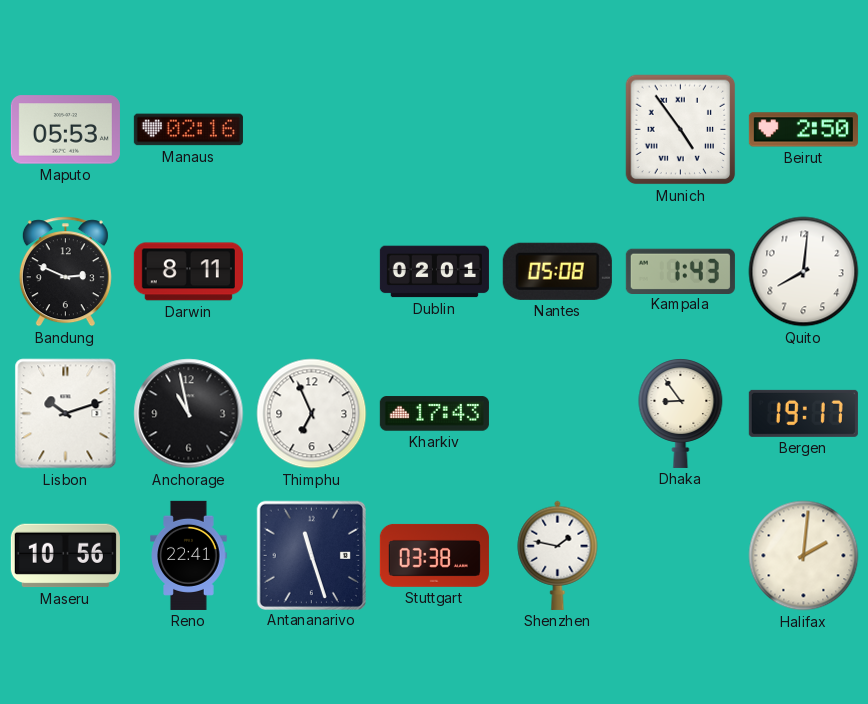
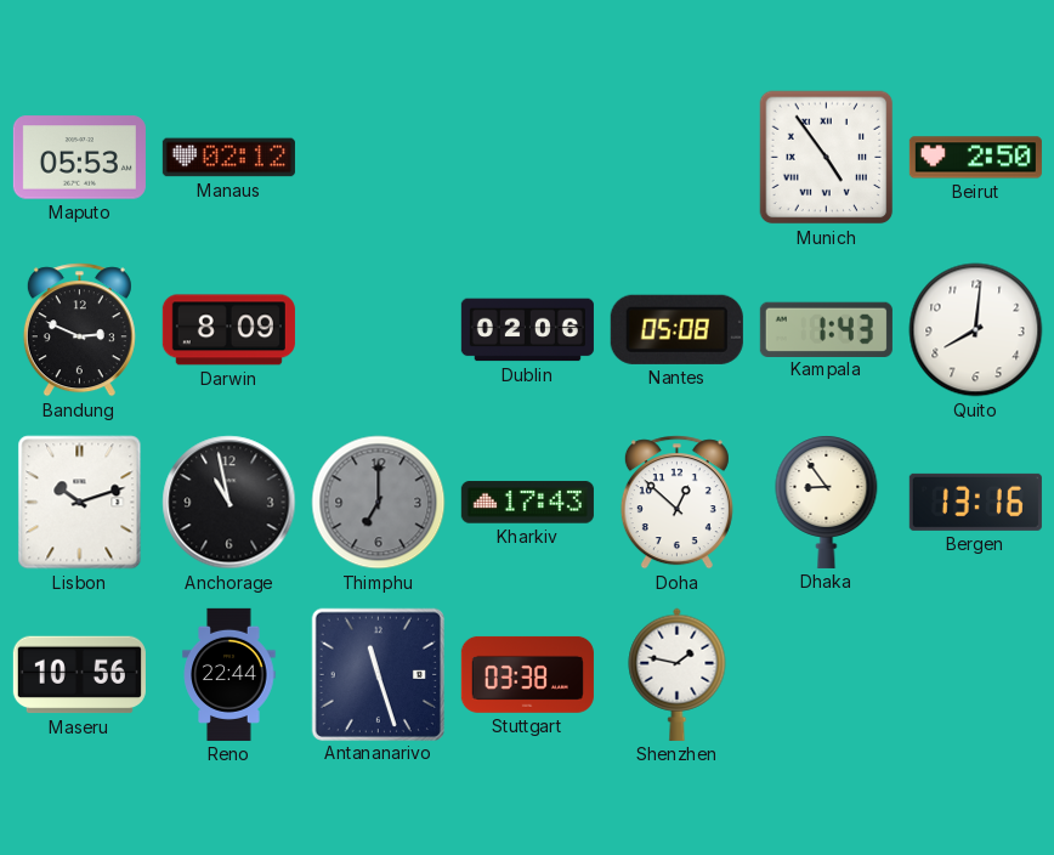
Manaus: 02:16 -> 02:12 (228, 158)
Darwin: 8:11 -> 8:09 (228, 330)
Dublin: 02:01 -> 02:06 (527, 330)
Thimphu: 6:56 -> 7:00 (379, 503)
Thimphu dial: white -> grey (379, 503)
Doha: none -> 12:52 (676, 503)
Bergen: 19:17 -> 13:16 (975, 502)
Reno: 22:41 -> 22:44 (229, 674)
Halifax: 2:01 -> none (804, 556)
